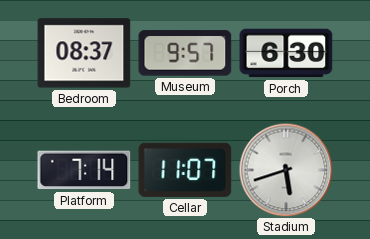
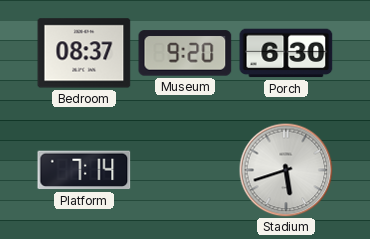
Museum: 9:57 -> 9:20 (185, 53)
Cellar: 11:07 -> none (185, 170)
